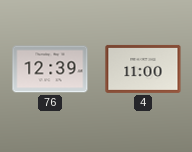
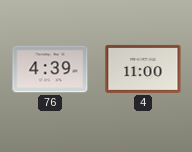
76: 12:39 -> 4:39 (50, 69)
